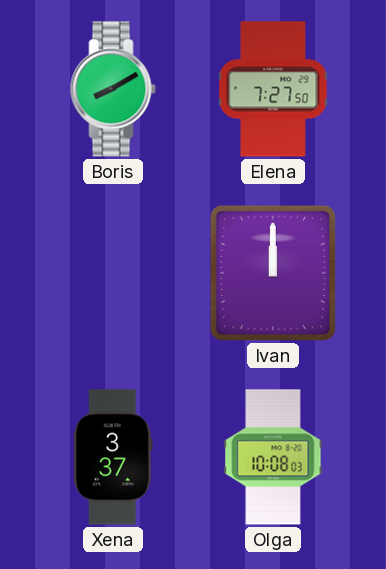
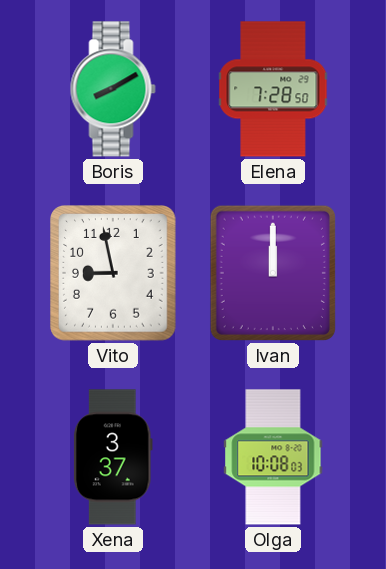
Elena: 7:27 -> 7:28 (273, 89)
Vito: none -> 8:58 (113, 273)
